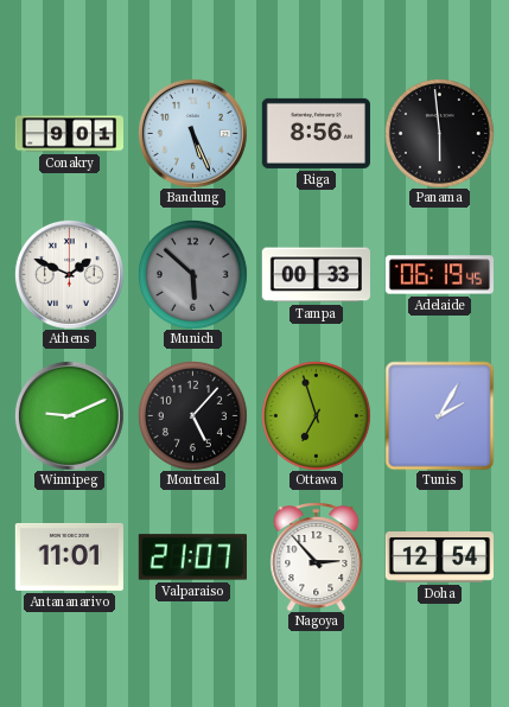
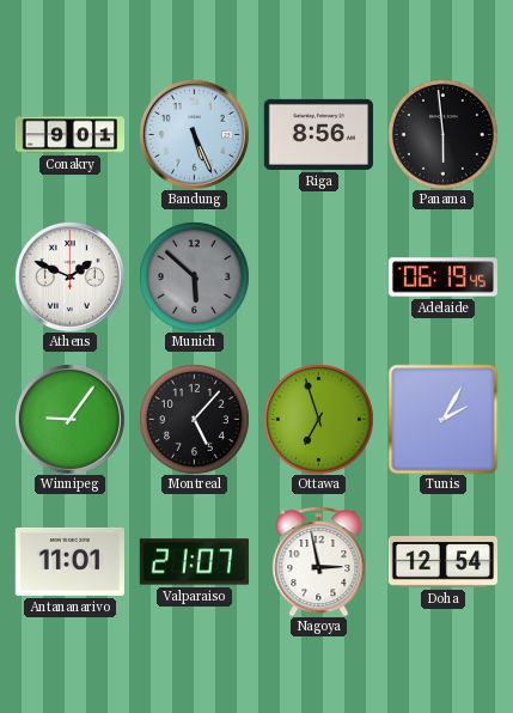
Tampa: 00:33 -> none (316, 275)
Winnipeg: 9:11 -> 9:06 (69, 419)
Nagoya: 2:53 -> 2:58 (319, 561)
